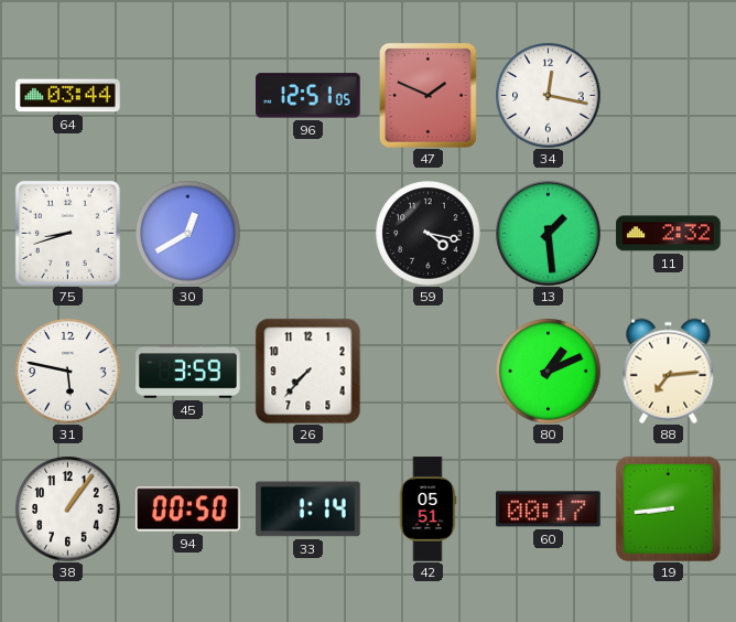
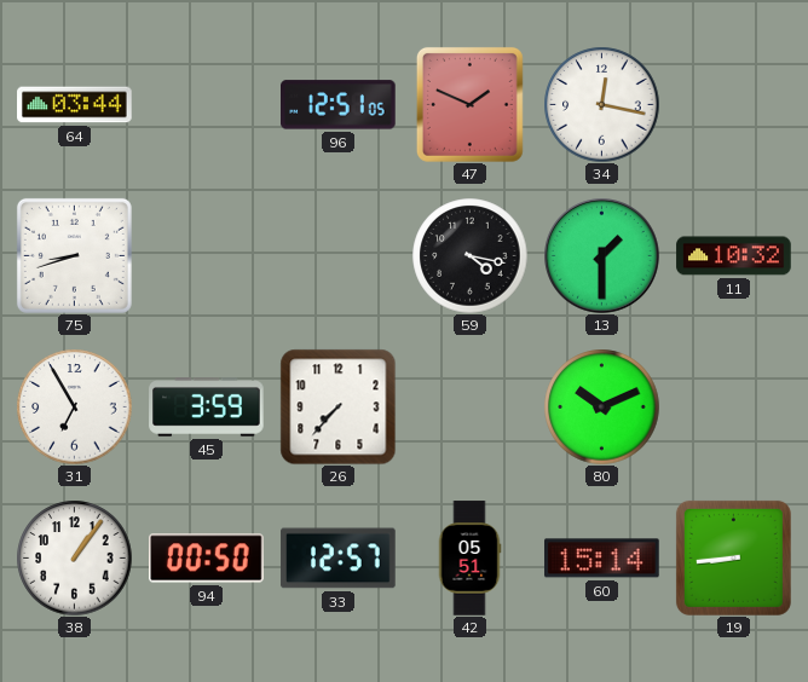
30: 12:40 -> none (187, 233)
13: 1:29 -> 1:30 (602, 256)
11: 2:32 -> 10:32 (734, 256)
31: 5:47 -> 6:55 (74, 406)
80: 1:11 -> 10:11 (601, 406)
88: 7:14 -> none (669, 371)
33: 1:14 -> 12:57 (339, 559)
60: 00:17 -> 15:14 (602, 559)
